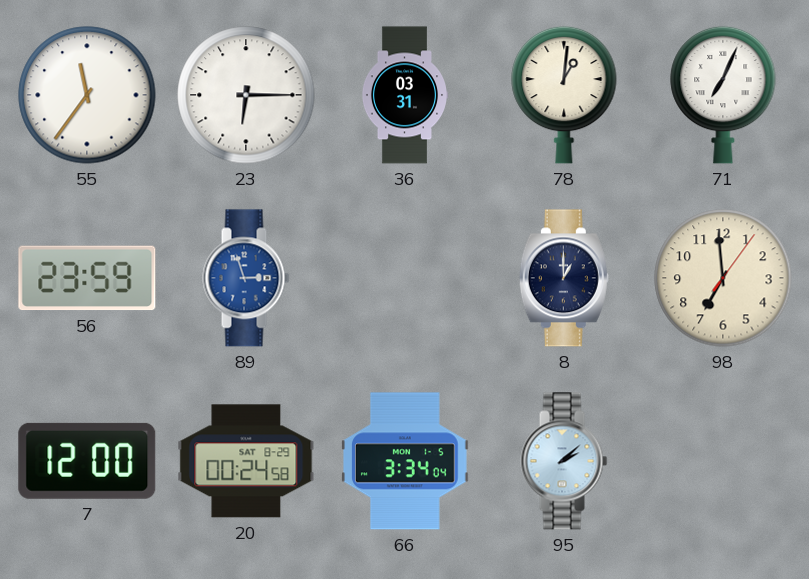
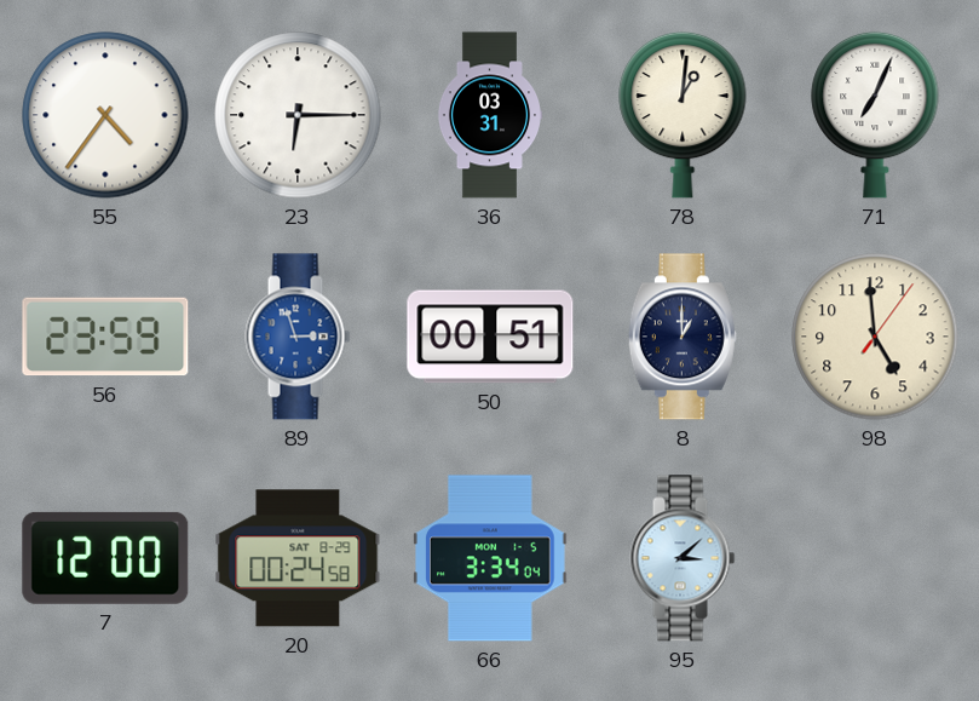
55: 11:36 -> 4:36 (105, 115)
50: none -> 00:51 (490, 337)
98: 6:59 -> 4:59 (875, 337)
95: 2:08 -> 3:08 (683, 558)
